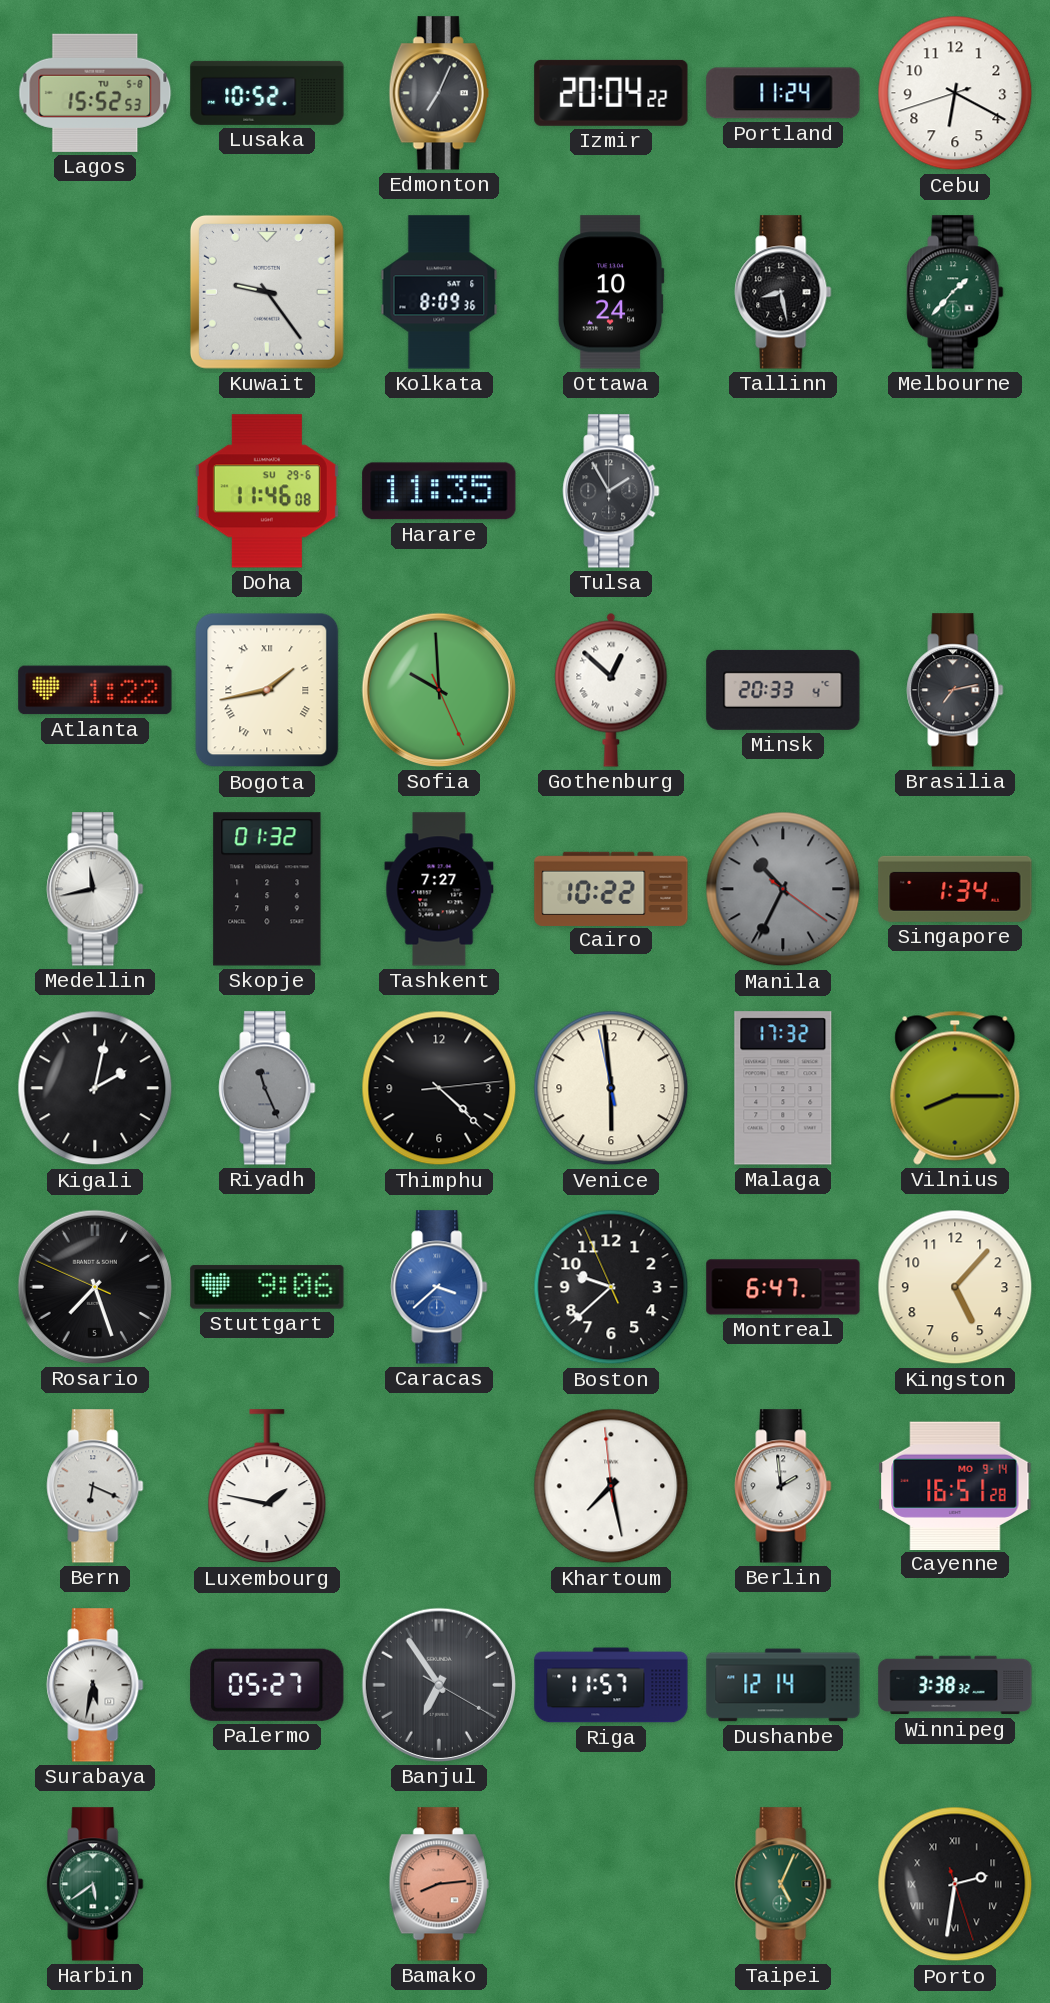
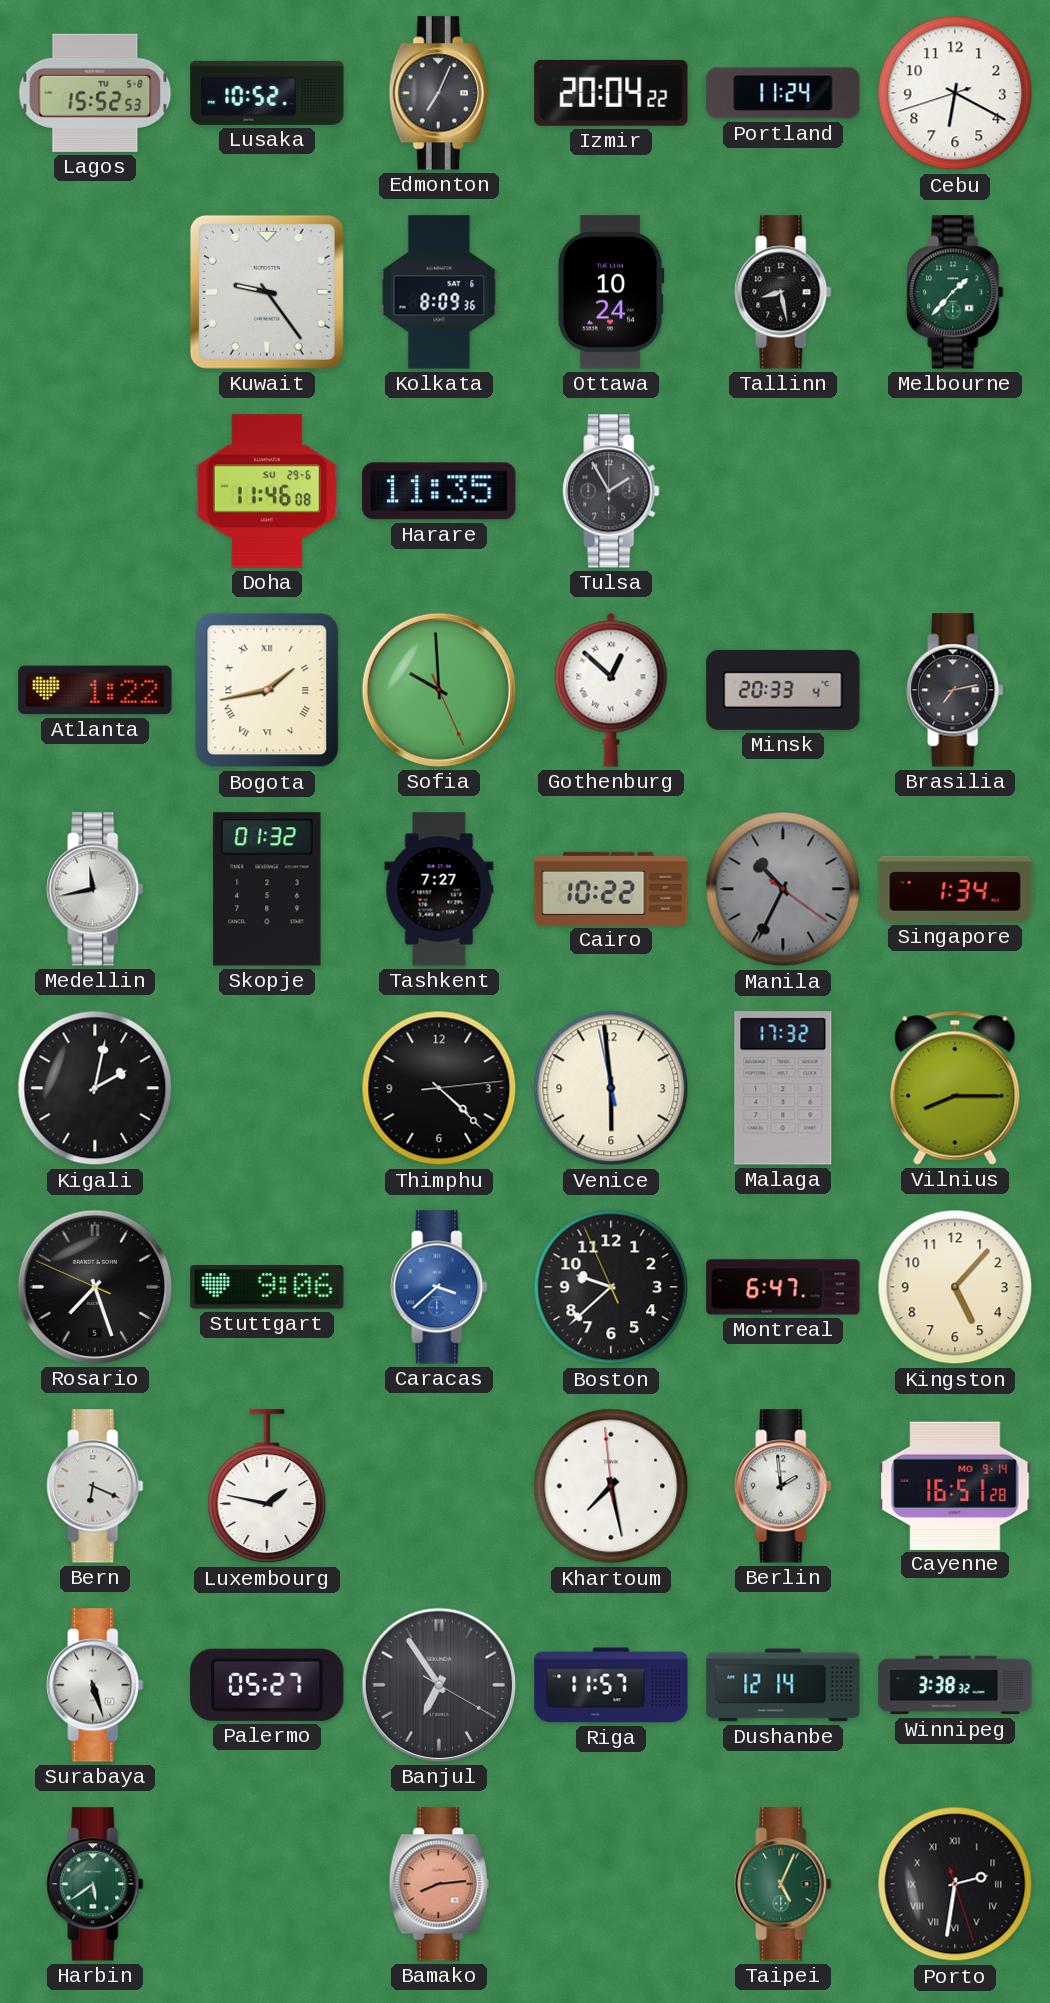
Riyadh: 11:26 -> none (267, 1088)
Surabaya: 5:32 -> 5:27 (95, 1685)
